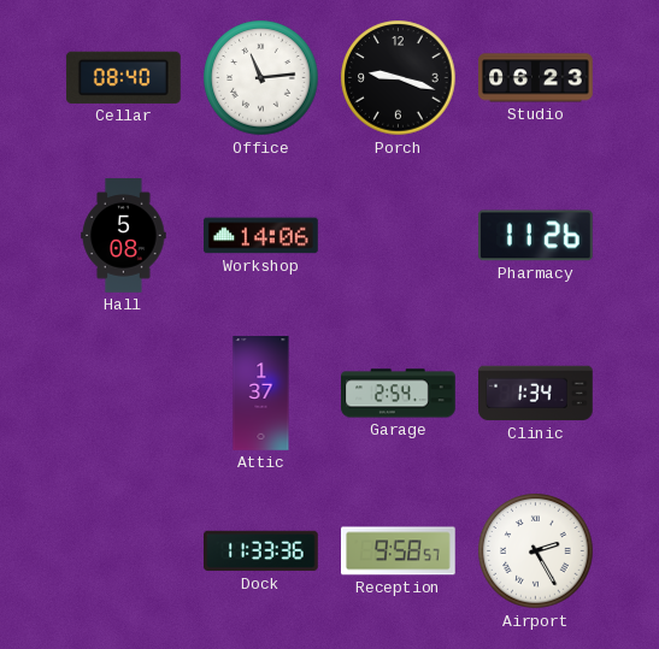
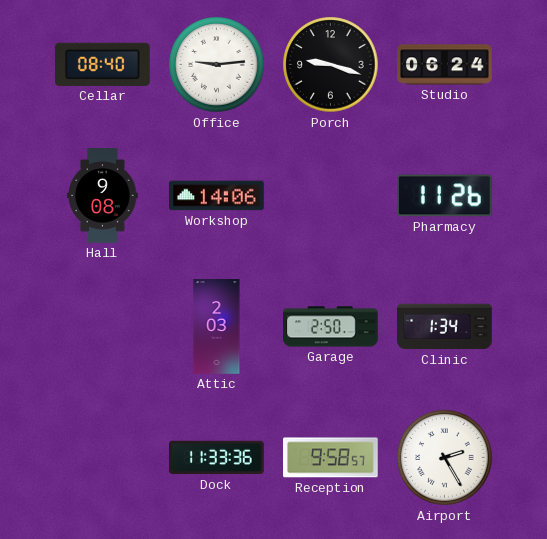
Office: 11:14 -> 9:14 (217, 65)
Studio: 06:23 -> 06:24 (445, 65)
Hall: 5:08 -> 9:08 (103, 196)
Attic: 1:37 -> 2:03 (217, 327)
Garage: 2:54 -> 2:50 (331, 327)
